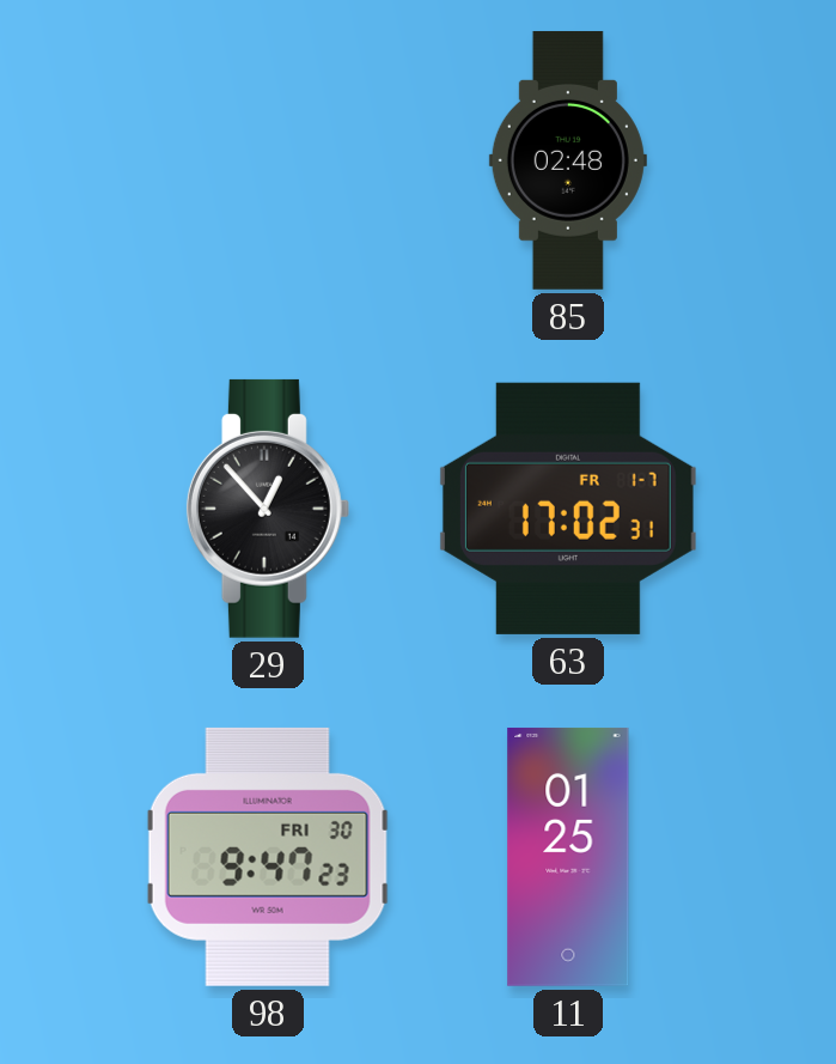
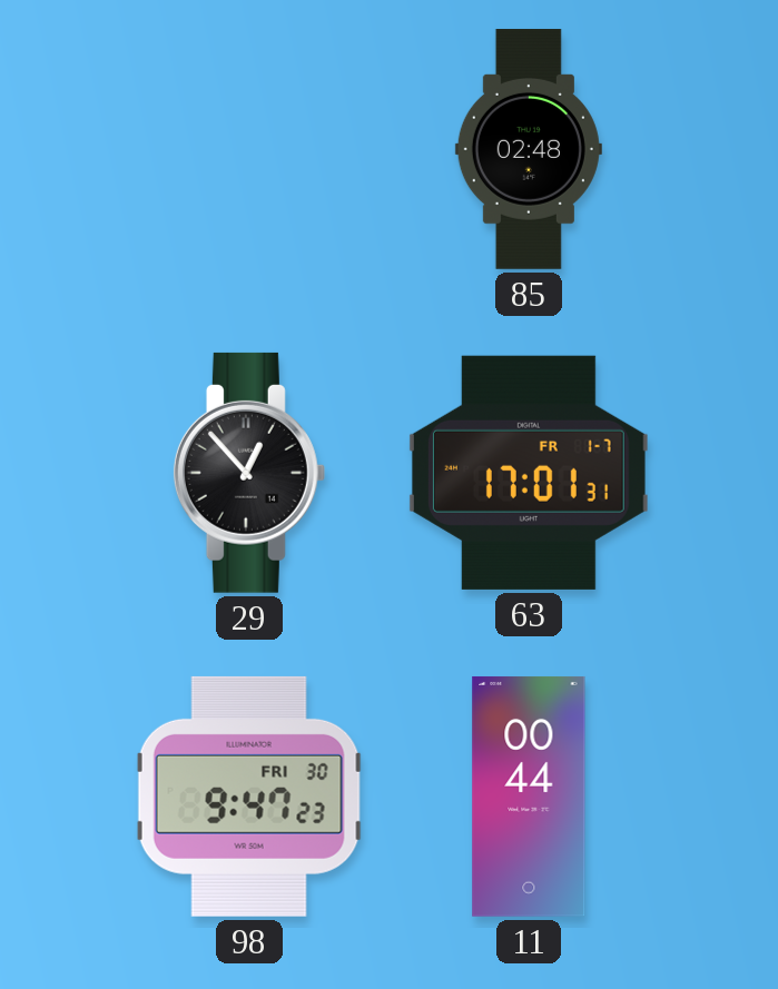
63: 17:02 -> 17:01 (529, 473)
11: 01:25 -> 00:44 (529, 797)
